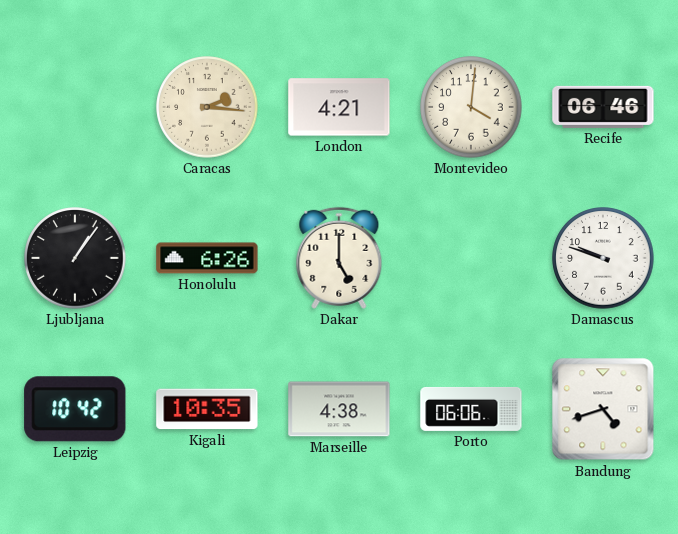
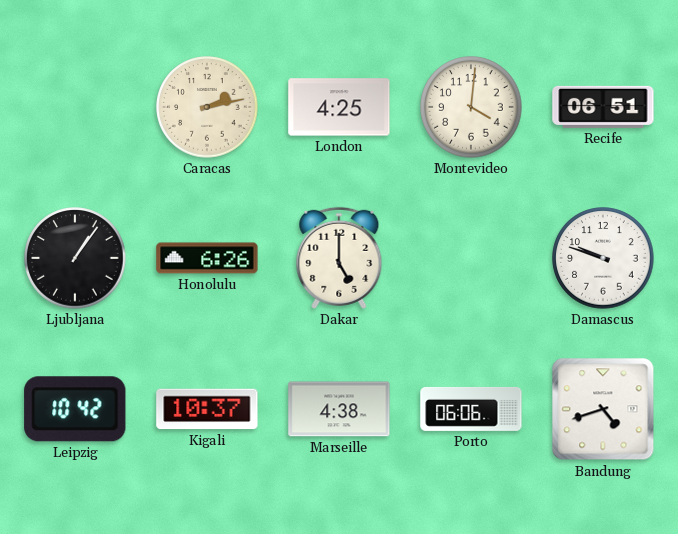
Caracas: 2:16 -> 2:13 (207, 107)
London: 4:21 -> 4:25 (339, 107)
Recife: 06:46 -> 06:51 (603, 107)
Kigali: 10:35 -> 10:37 (207, 409)
